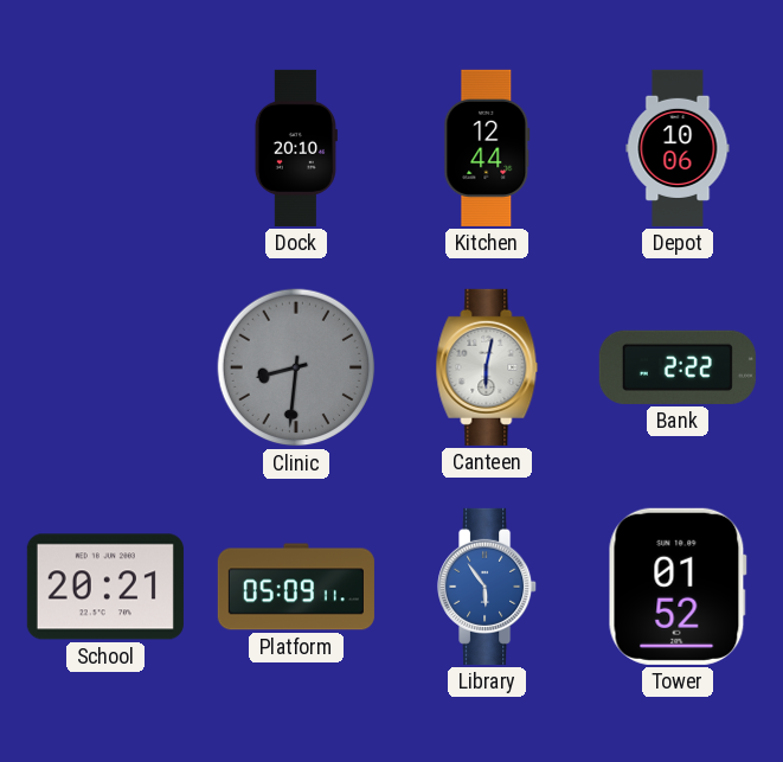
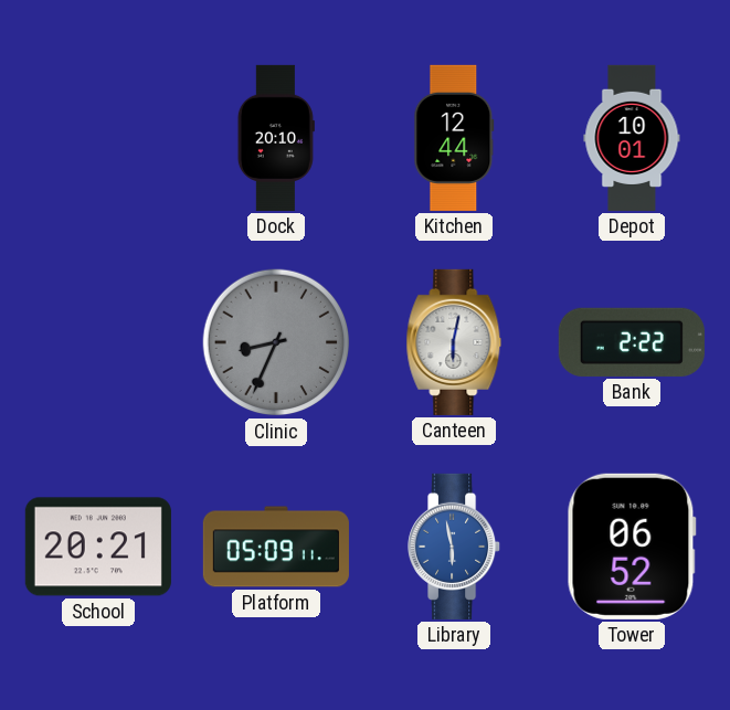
Depot: 10:06 -> 10:01 (632, 138)
Clinic: 8:31 -> 8:34 (276, 342)
Library: 5:54 -> 5:58 (455, 547)
Tower: 01:52 -> 06:52 (632, 547)
